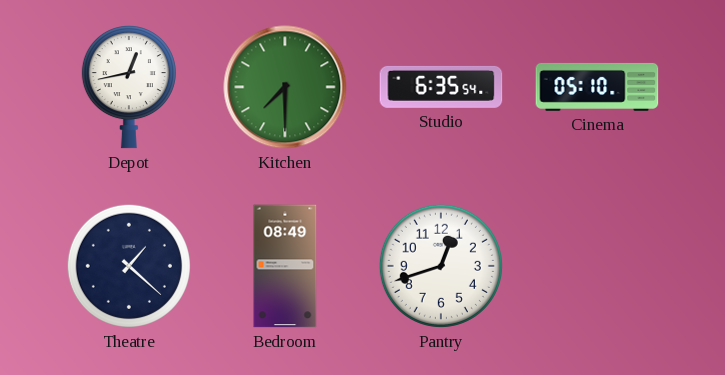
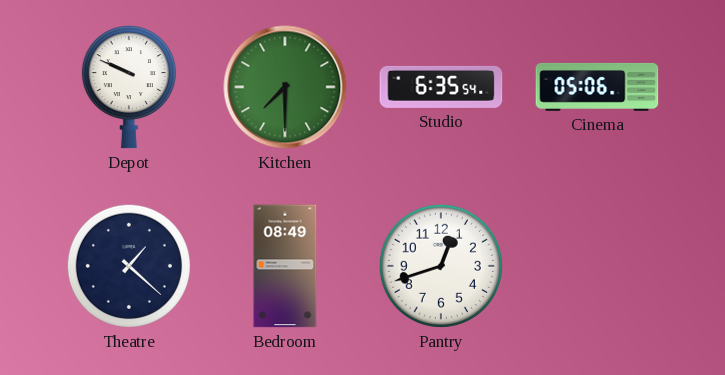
Depot: 12:43 -> 9:49 (129, 88)
Cinema: 05:10 -> 05:06 (597, 87)
